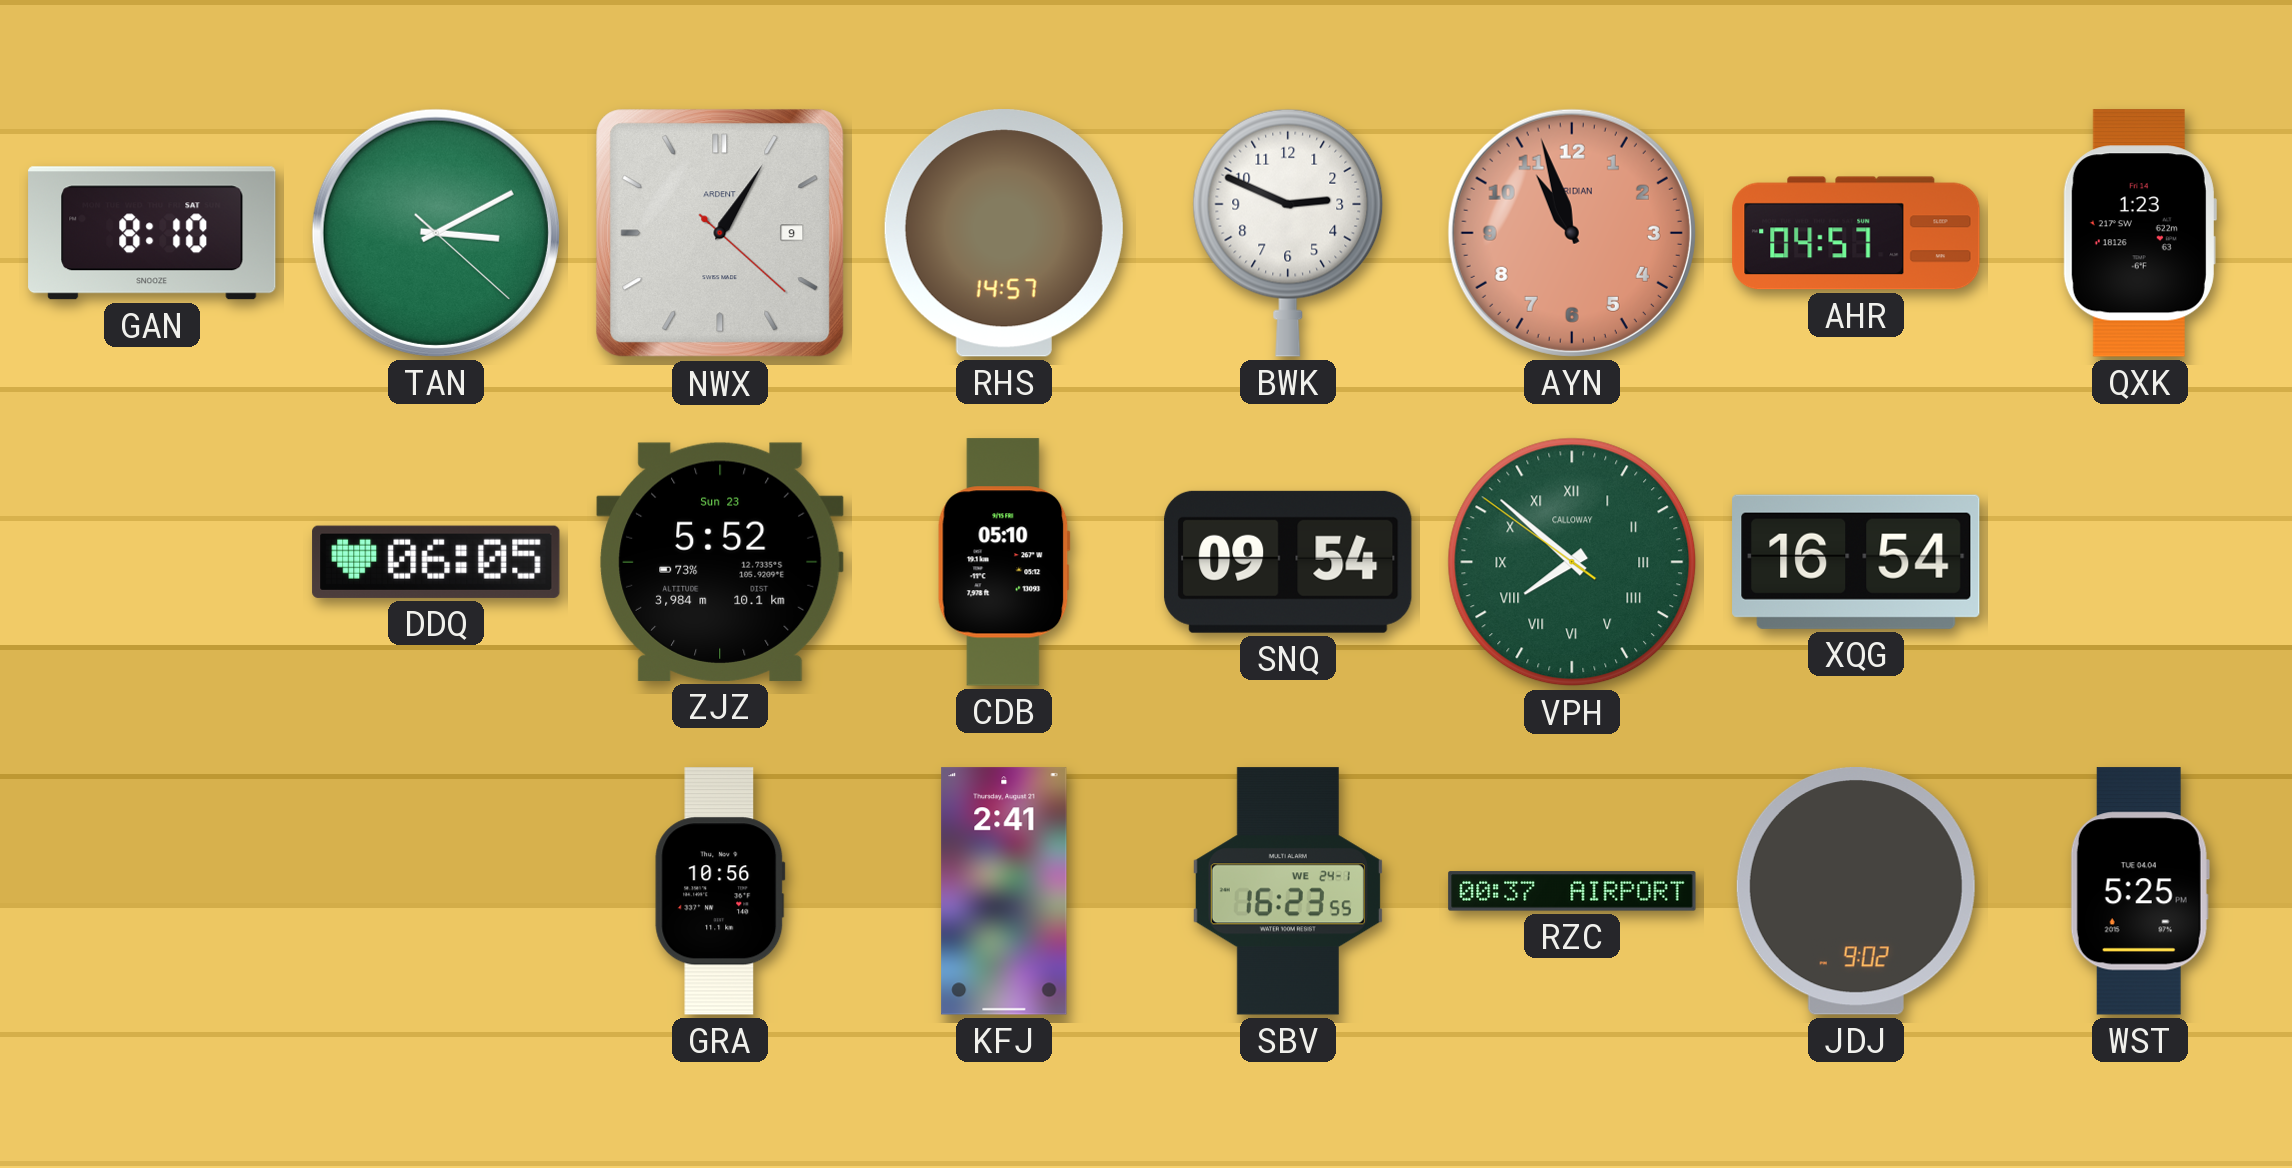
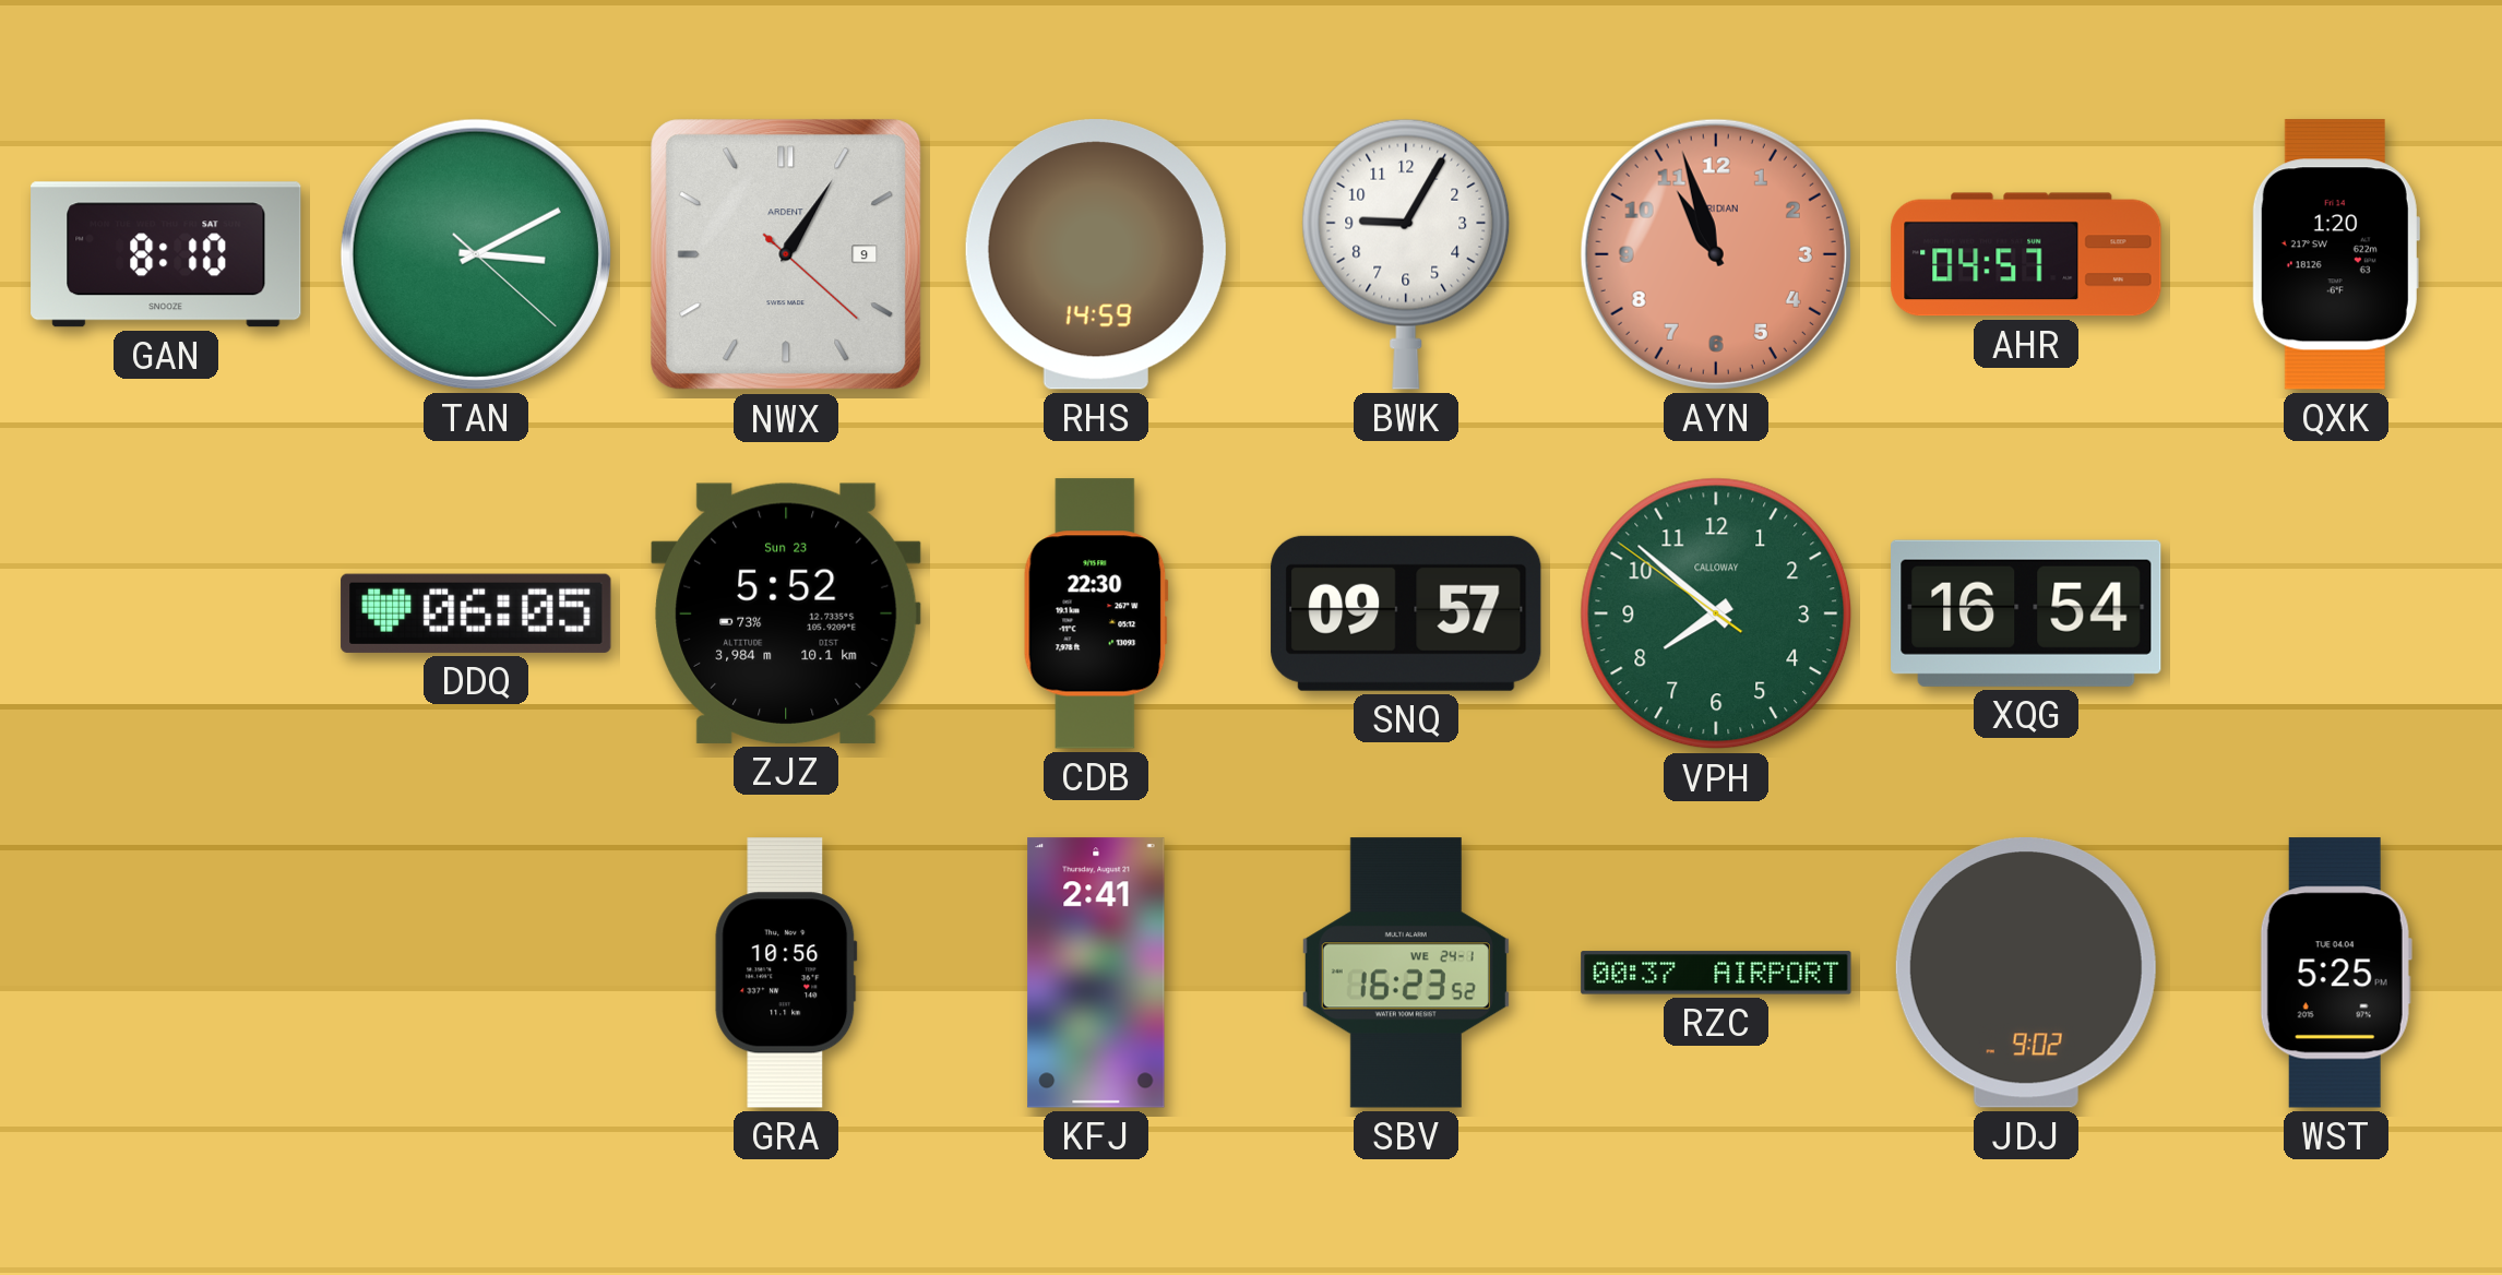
RHS: 14:57 -> 14:59 (1096, 254)
BWK: 2:49 -> 9:05 (1406, 254)
QXK: 1:23 -> 1:20 (2336, 254)
CDB: 05:10 -> 22:30 (1096, 613)
SNQ: 09:54 -> 09:57 (1406, 613)
VPH numerals: Roman -> Arabic (1716, 613)
SBV: 16:23:55 -> 16:23:52 (1406, 973)
